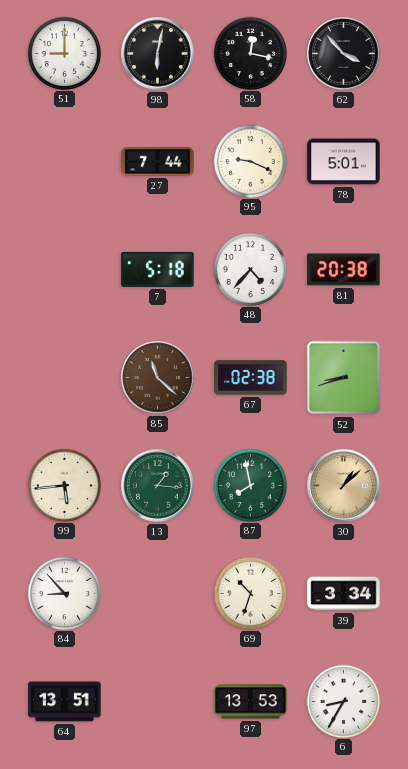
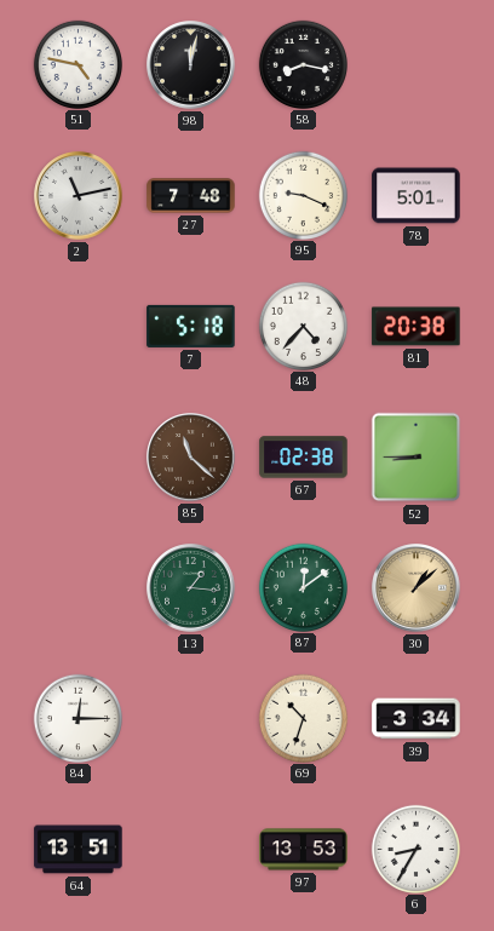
51: 9:00 -> 4:47 (77, 64)
98: 6:02 -> 12:02 (191, 65)
58: 12:17 -> 8:17 (303, 64)
62: 3:53 -> none (344, 54)
2: none -> 11:13 (79, 196)
27: 7:44 -> 7:48 (191, 196)
52: 8:42 -> 8:45 (417, 458)
99: 5:44 -> none (64, 485)
87: 7:58 -> 12:09 (303, 587)
84: 8:53 -> 12:15 (77, 718)
